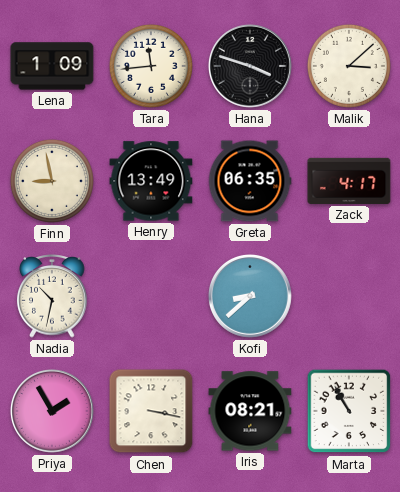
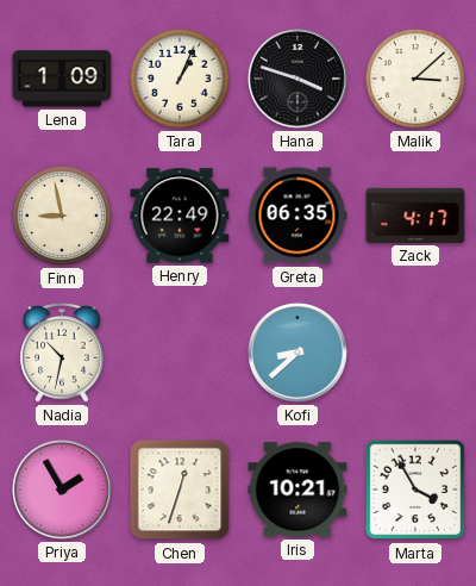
Tara: 11:44 -> 1:04 (180, 79)
Henry: 13:49 -> 22:49 (180, 216)
Chen: 3:17 -> 12:33 (180, 490)
Iris: 08:21 -> 10:21 (297, 490)
Marta: 10:55 -> 3:55 (415, 490)
